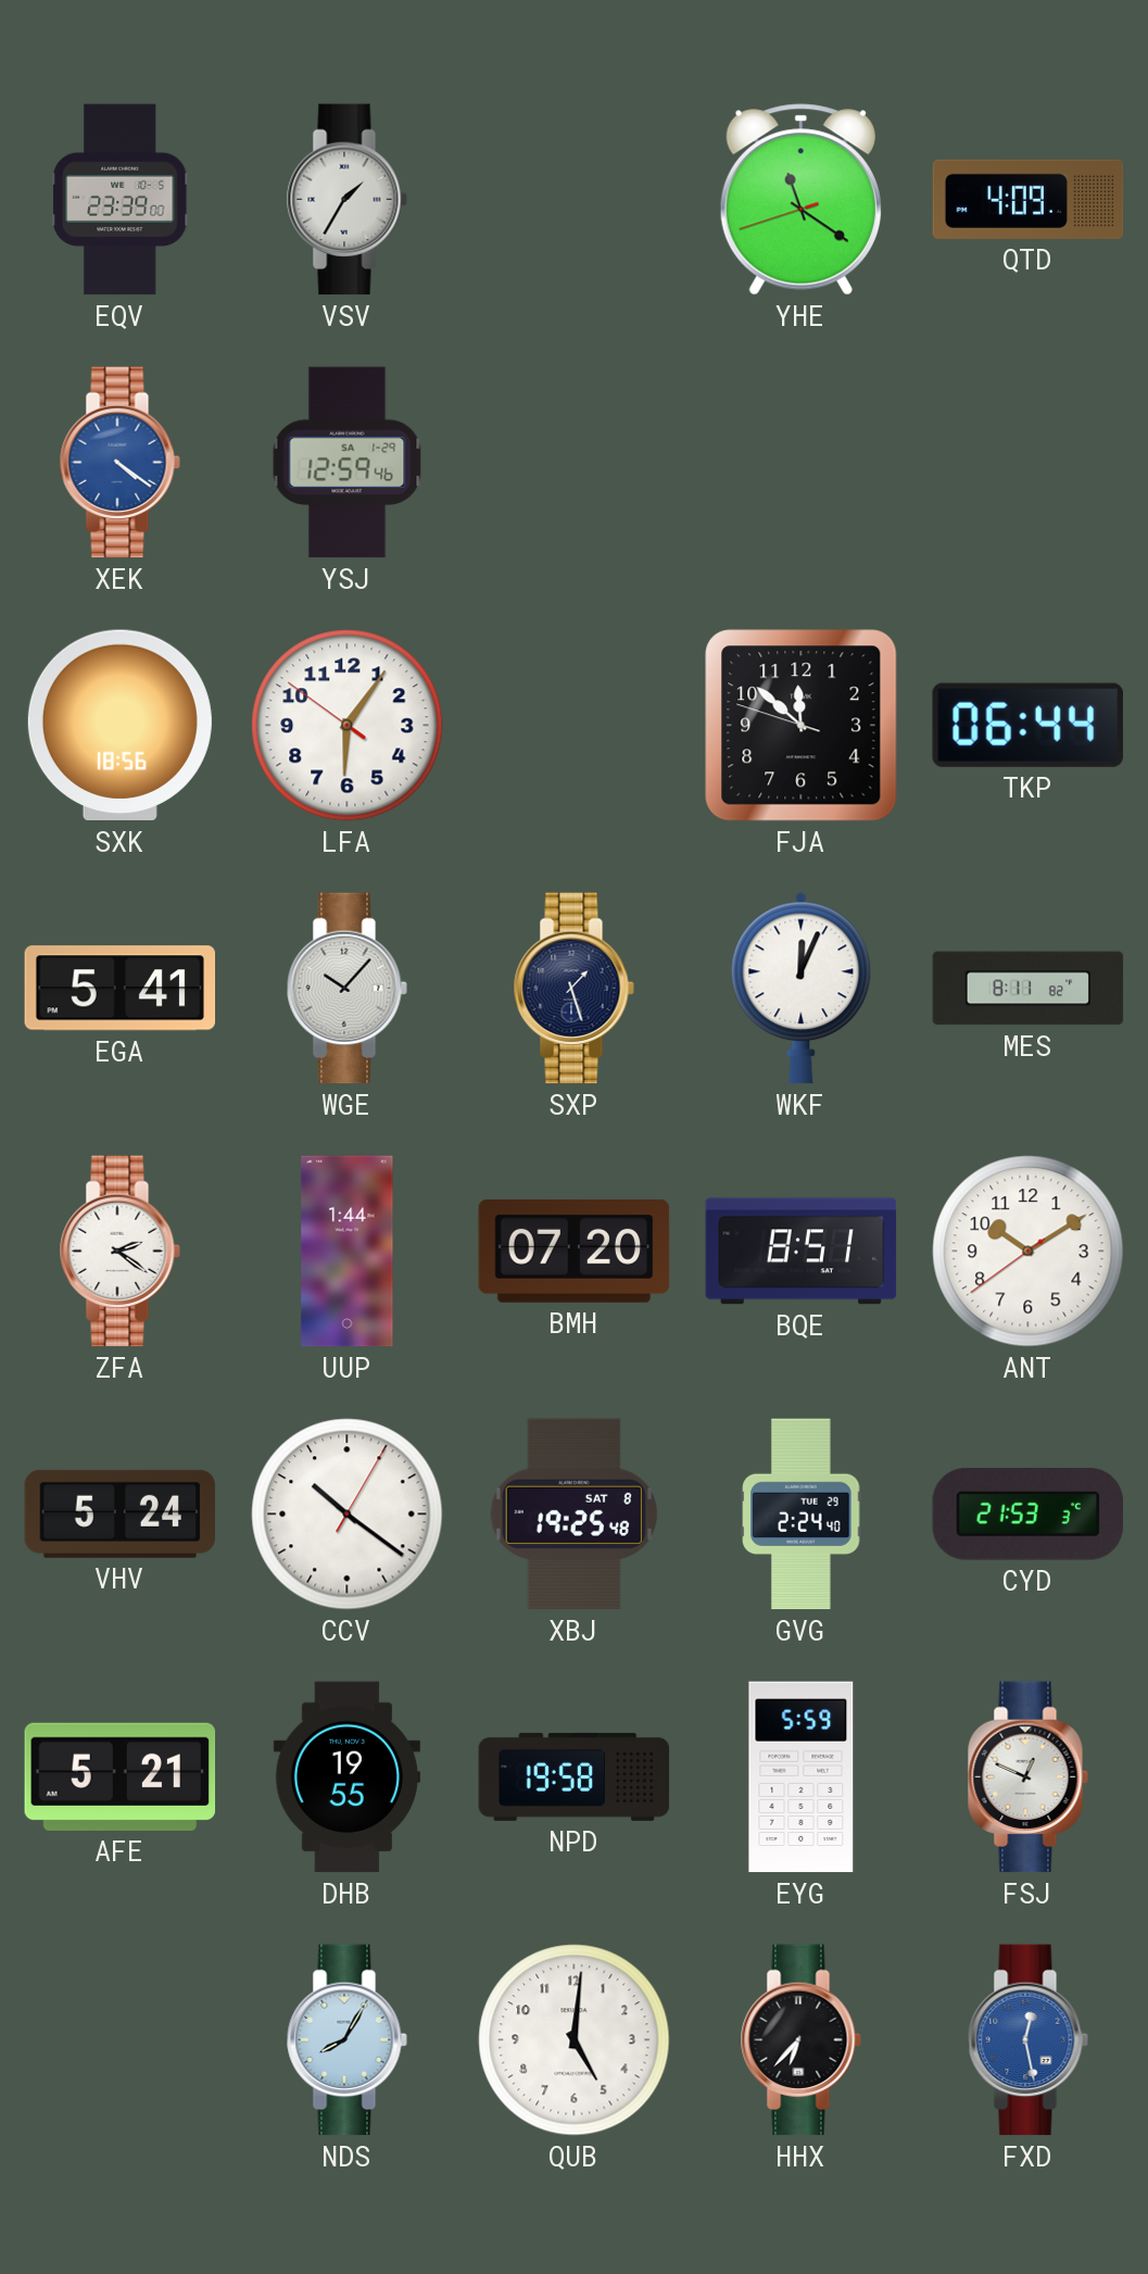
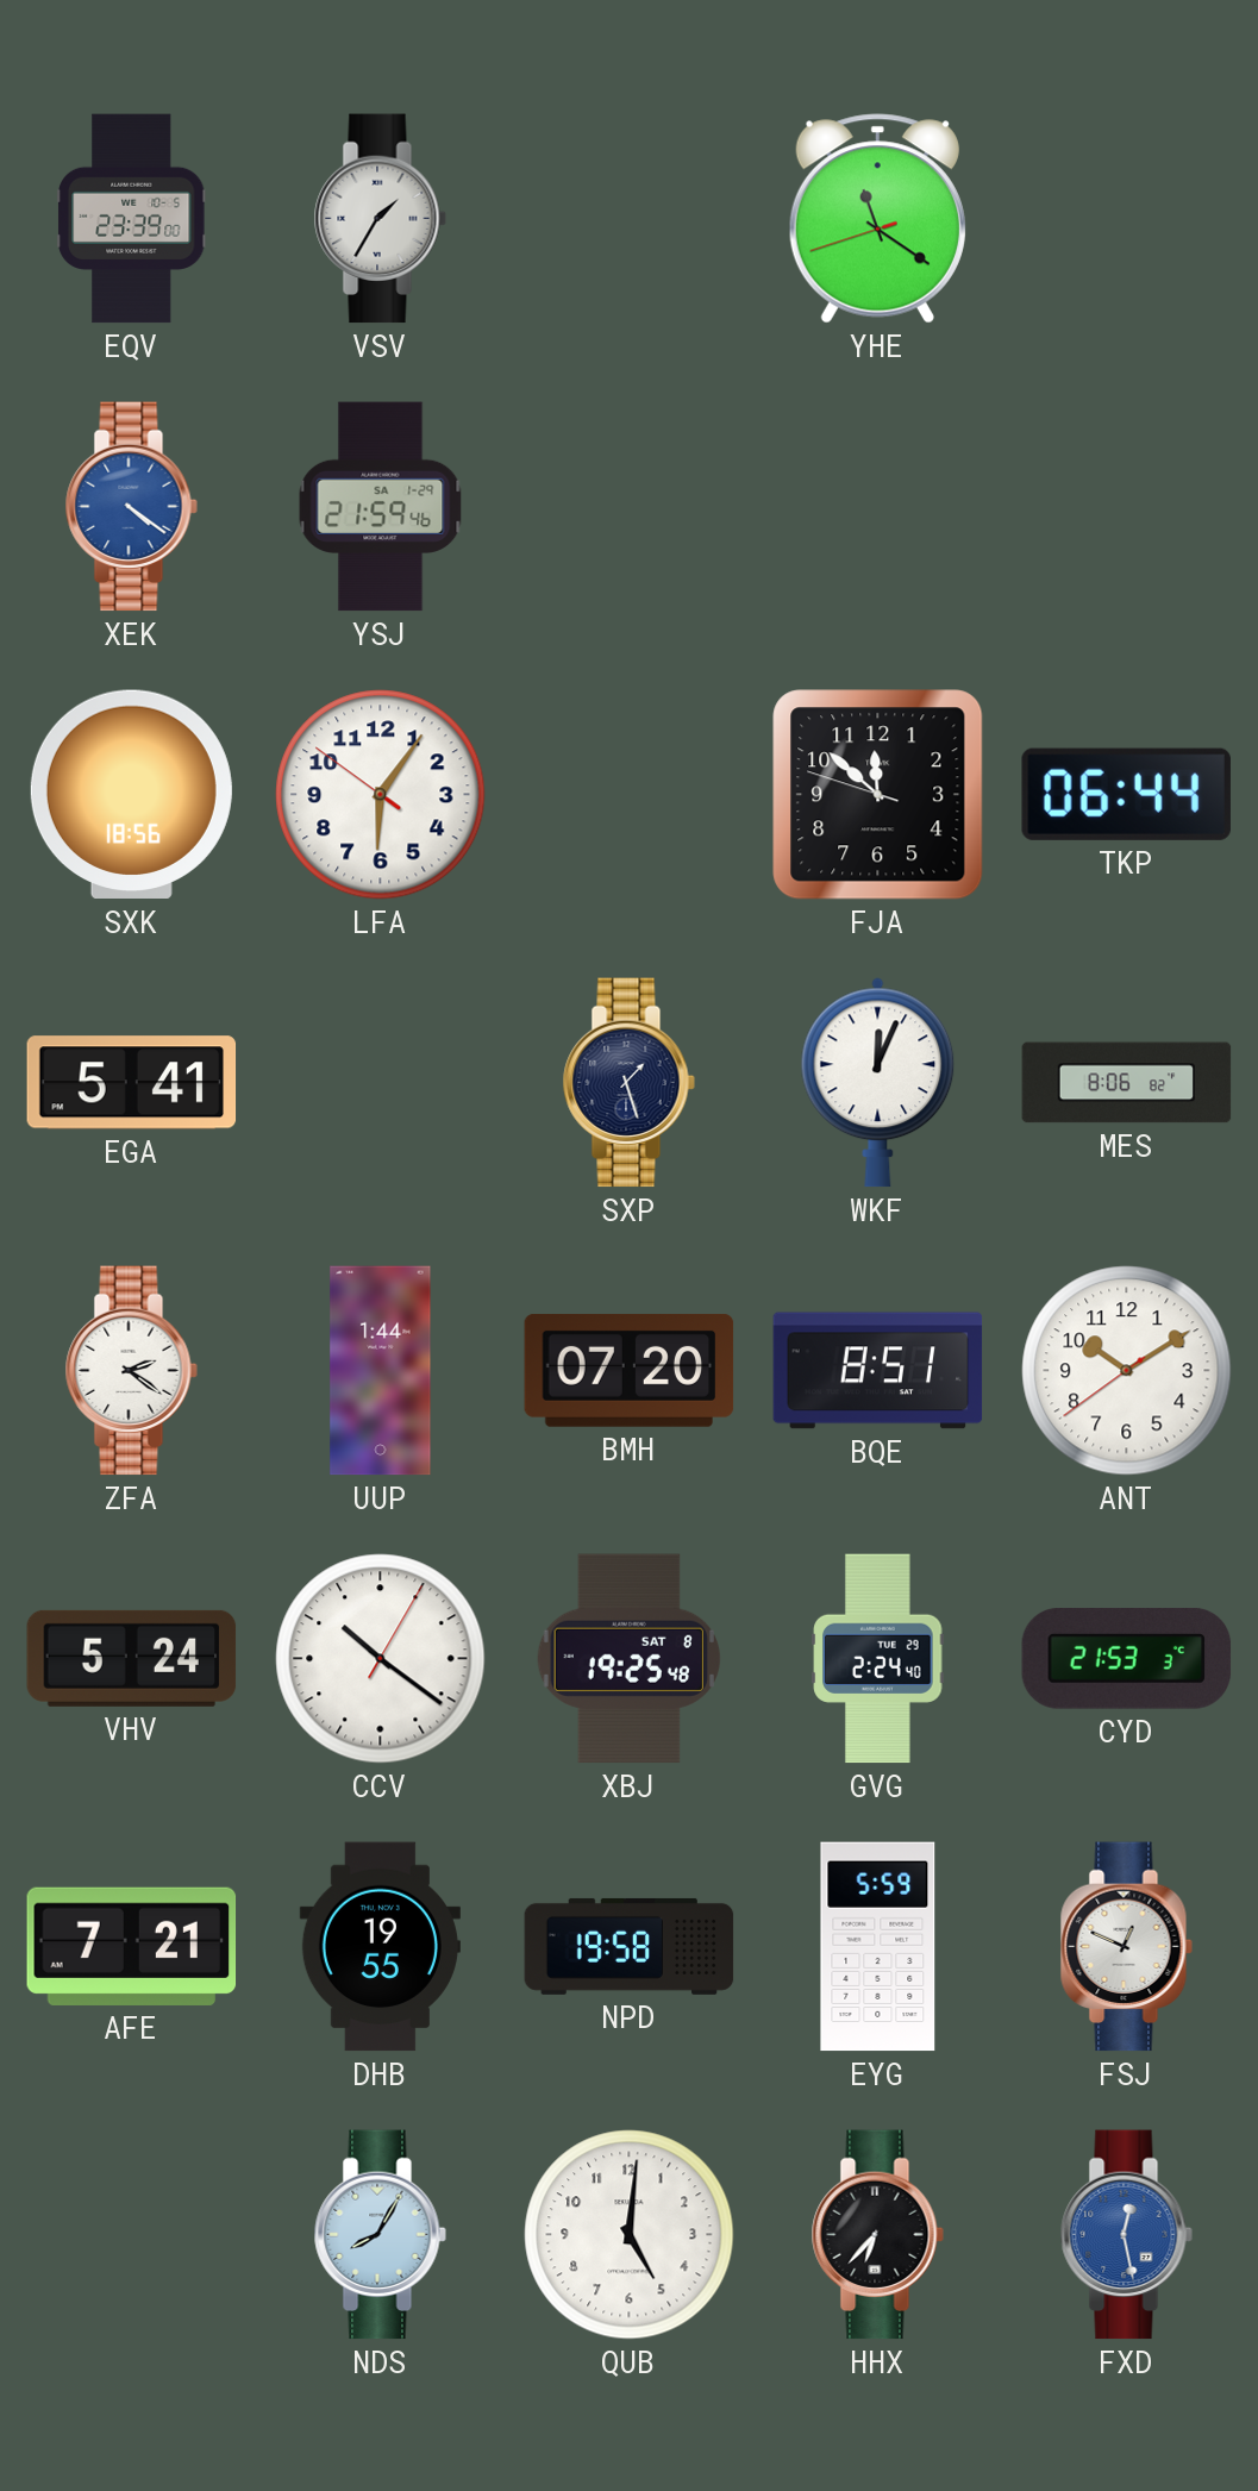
QTD: 4:09 -> none (1029, 199)
YSJ: 12:59 -> 21:59 (381, 507)
WGE: 10:07 -> none (346, 989)
MES: 8:11 -> 8:06 (1127, 1083)
AFE: 5:21 -> 7:21 (132, 1946)
